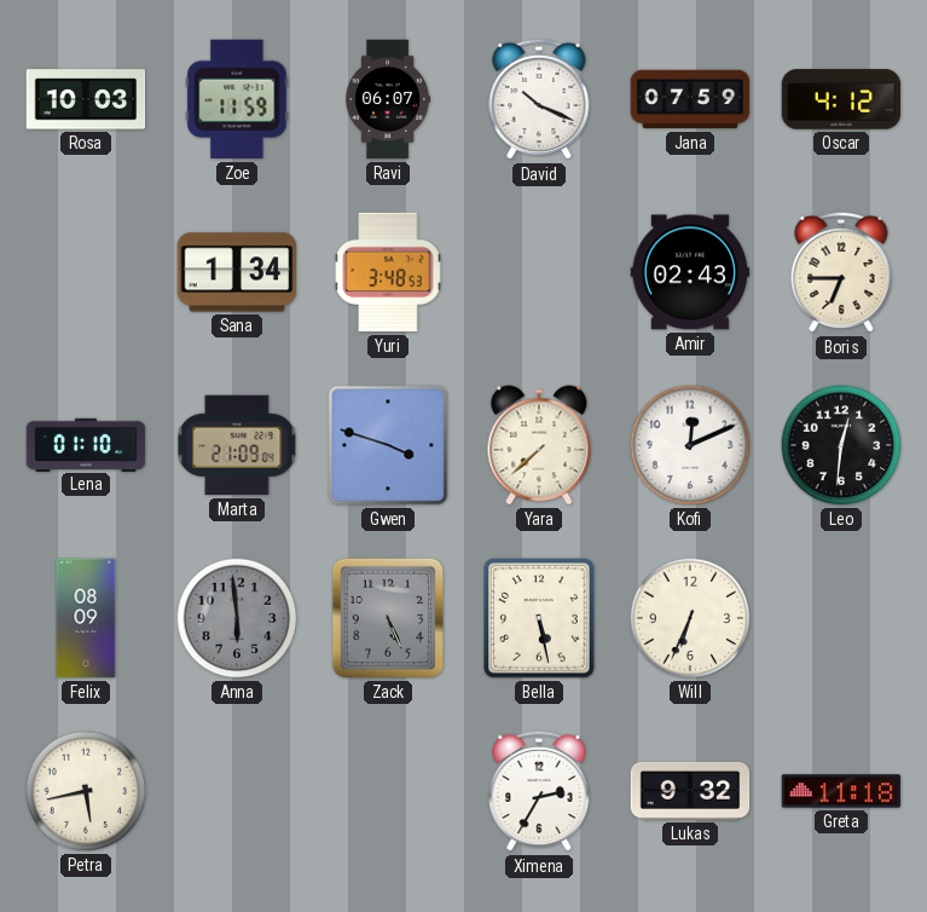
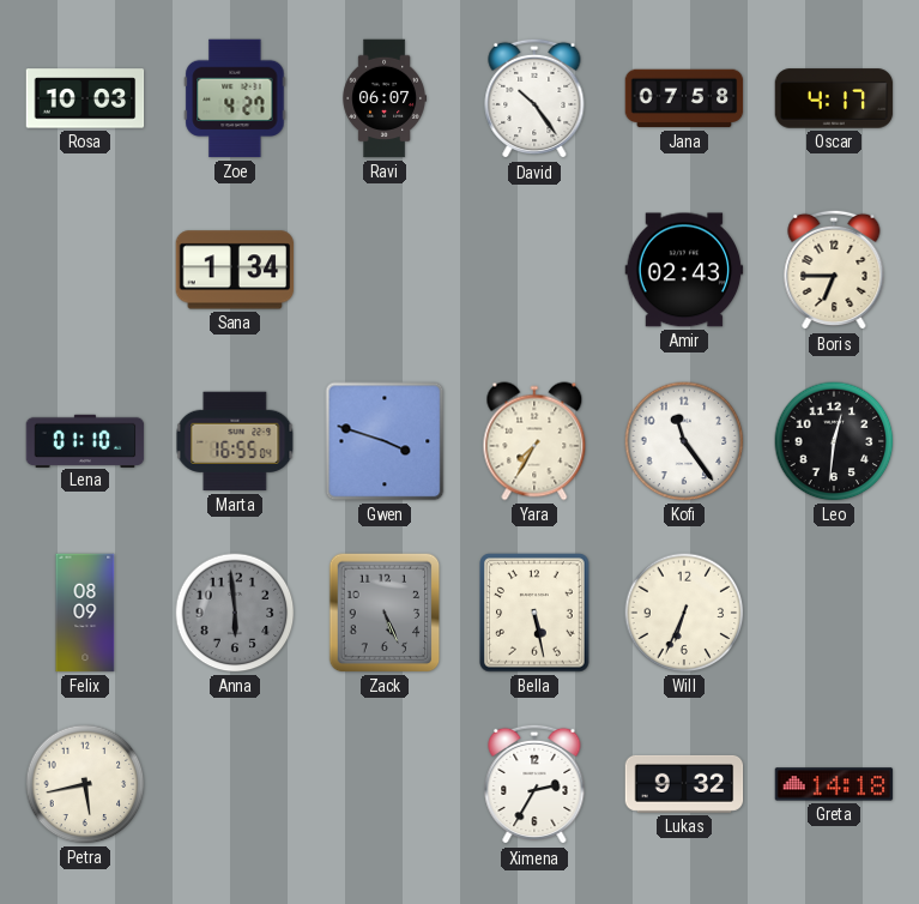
Zoe: 11:59 -> 4:27 (235, 98)
David: 10:19 -> 10:24 (534, 98)
Jana: 07:59 -> 07:58 (684, 98)
Oscar: 4:12 -> 4:17 (834, 98)
Yuri: 3:48 -> none (388, 272)
Marta: 21:09 -> 16:55 (235, 441)
Yara: 7:38 -> 7:35 (534, 441)
Kofi: 12:11 -> 11:24 (684, 441)
Greta: 11:18 -> 14:18 (834, 784)
